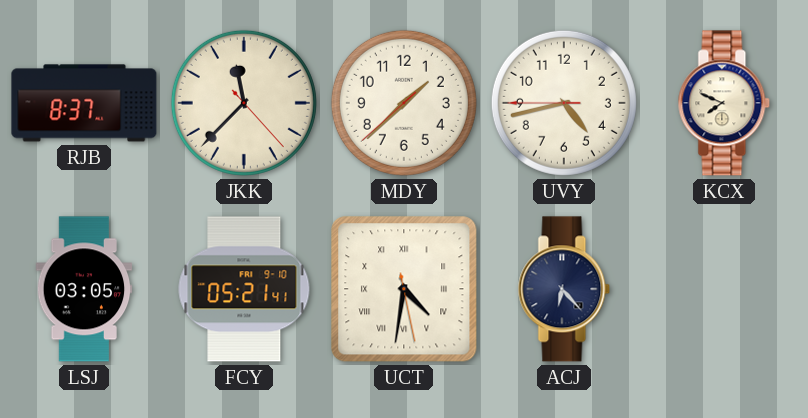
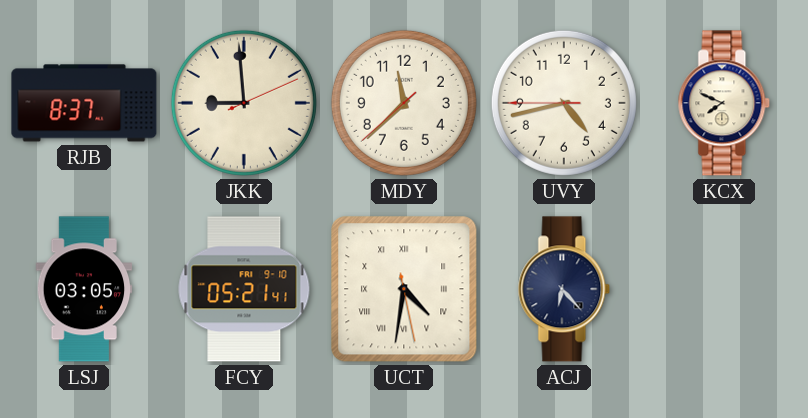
JKK: 11:37 -> 8:59 (244, 103)
MDY: 1:37 -> 11:37 (404, 103)
